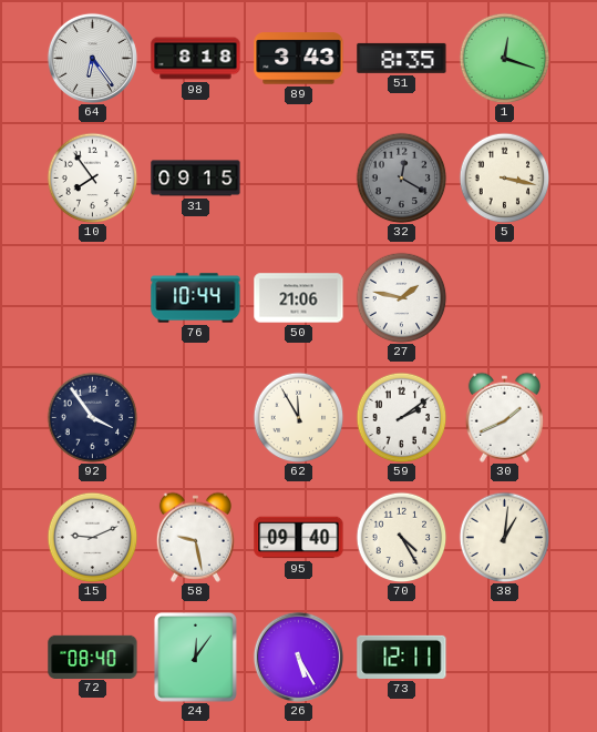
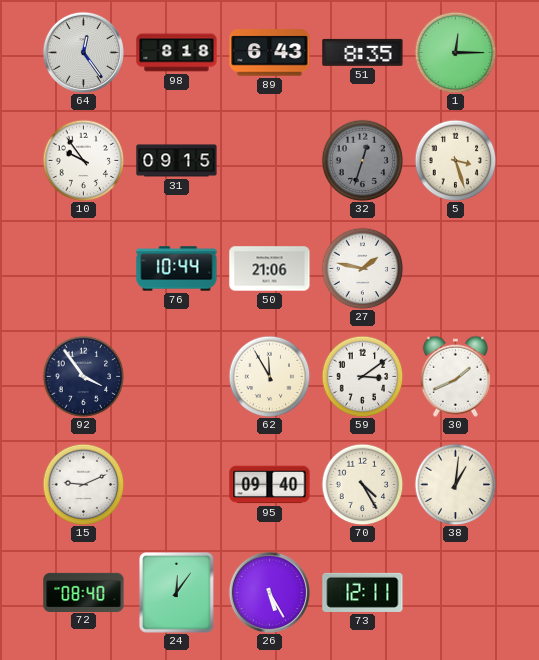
64: 6:24 -> 12:24 (83, 52)
89: 3:43 -> 6:43 (270, 53)
1: 12:18 -> 12:15 (455, 52)
10: 7:54 -> 9:54 (83, 160)
32: 12:20 -> 12:33 (362, 160)
5: 3:17 -> 3:27 (455, 160)
59: 2:09 -> 3:09 (362, 376)
58: 9:28 -> none (195, 537)
